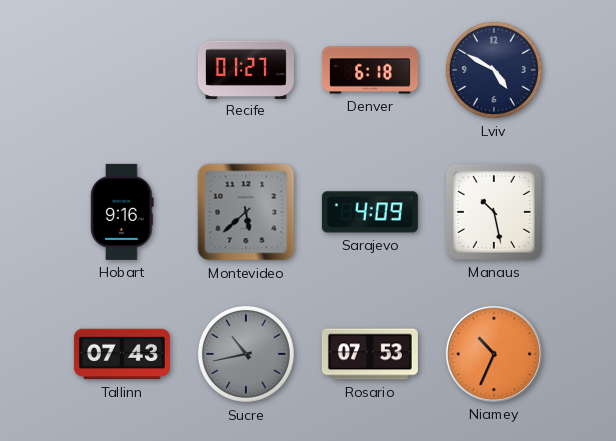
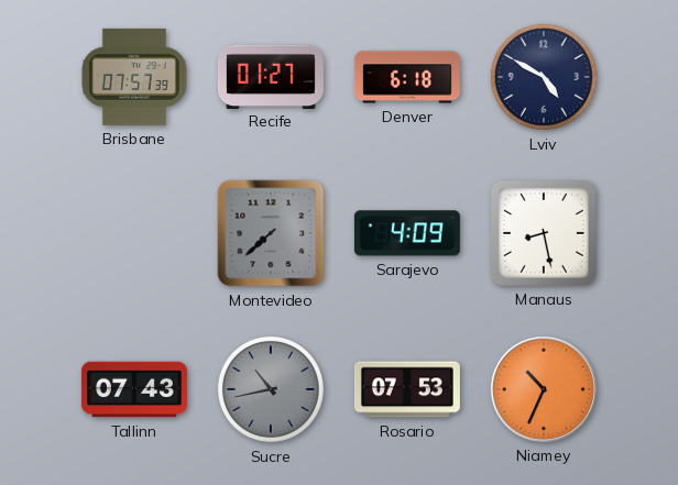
Brisbane: none -> 07:57 (134, 77)
Hobart: 9:16 -> none (122, 212)
Montevideo: 5:38 -> 7:38 (271, 233)
Manaus: 10:28 -> 8:28 (544, 233)
